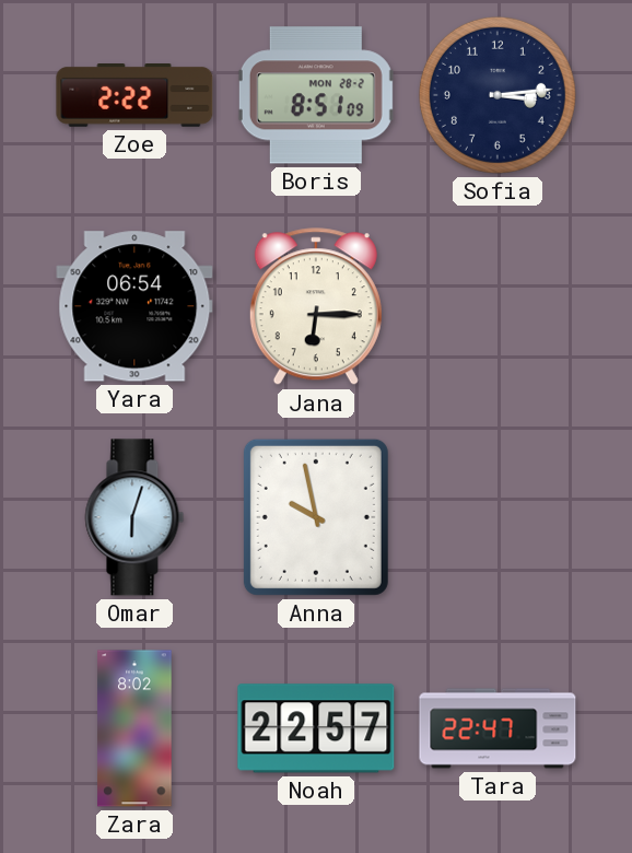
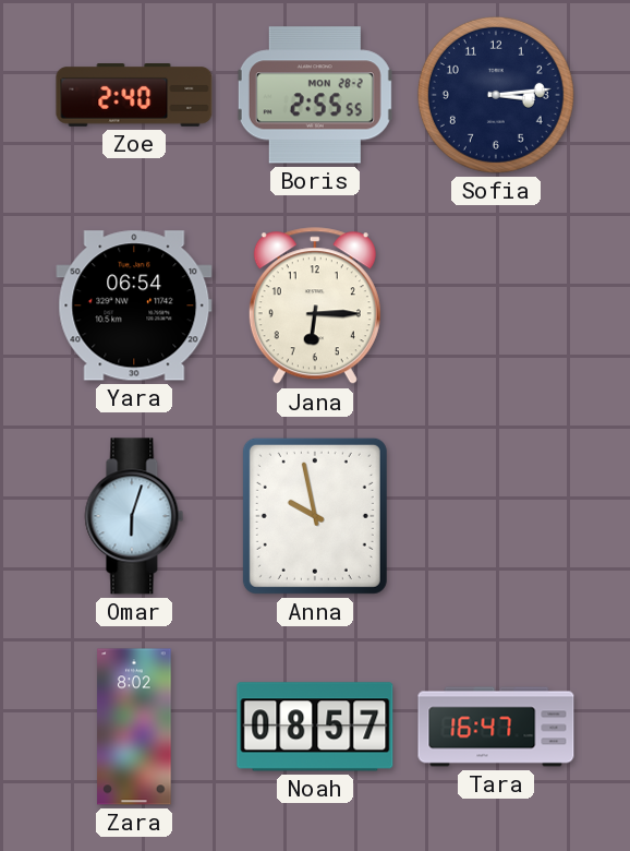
Zoe: 2:22 -> 2:40 (134, 96)
Boris: 8:51 -> 2:55 (315, 95)
Noah: 22:57 -> 08:57 (315, 727)
Tara: 22:47 -> 16:47 (496, 727)
